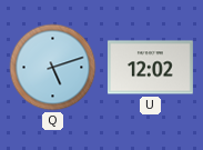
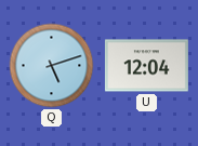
U: 12:02 -> 12:04 (146, 66)
